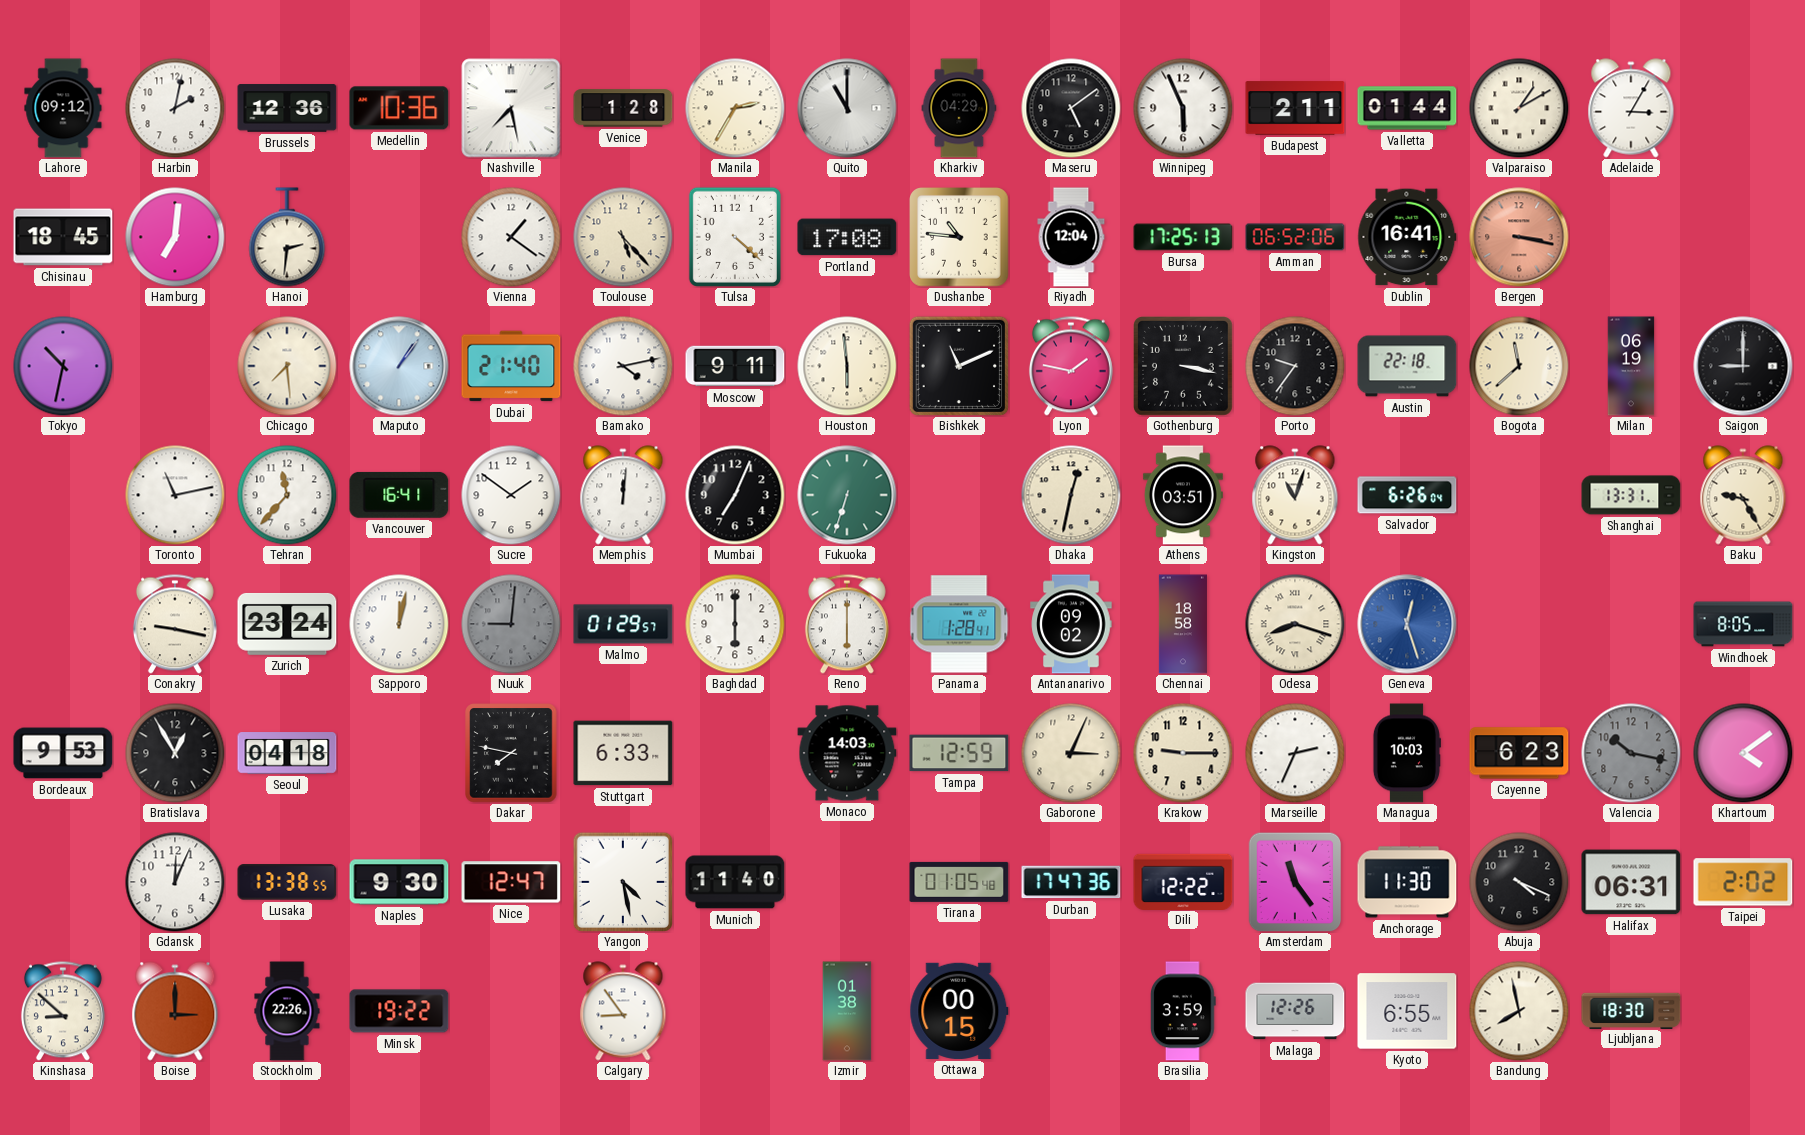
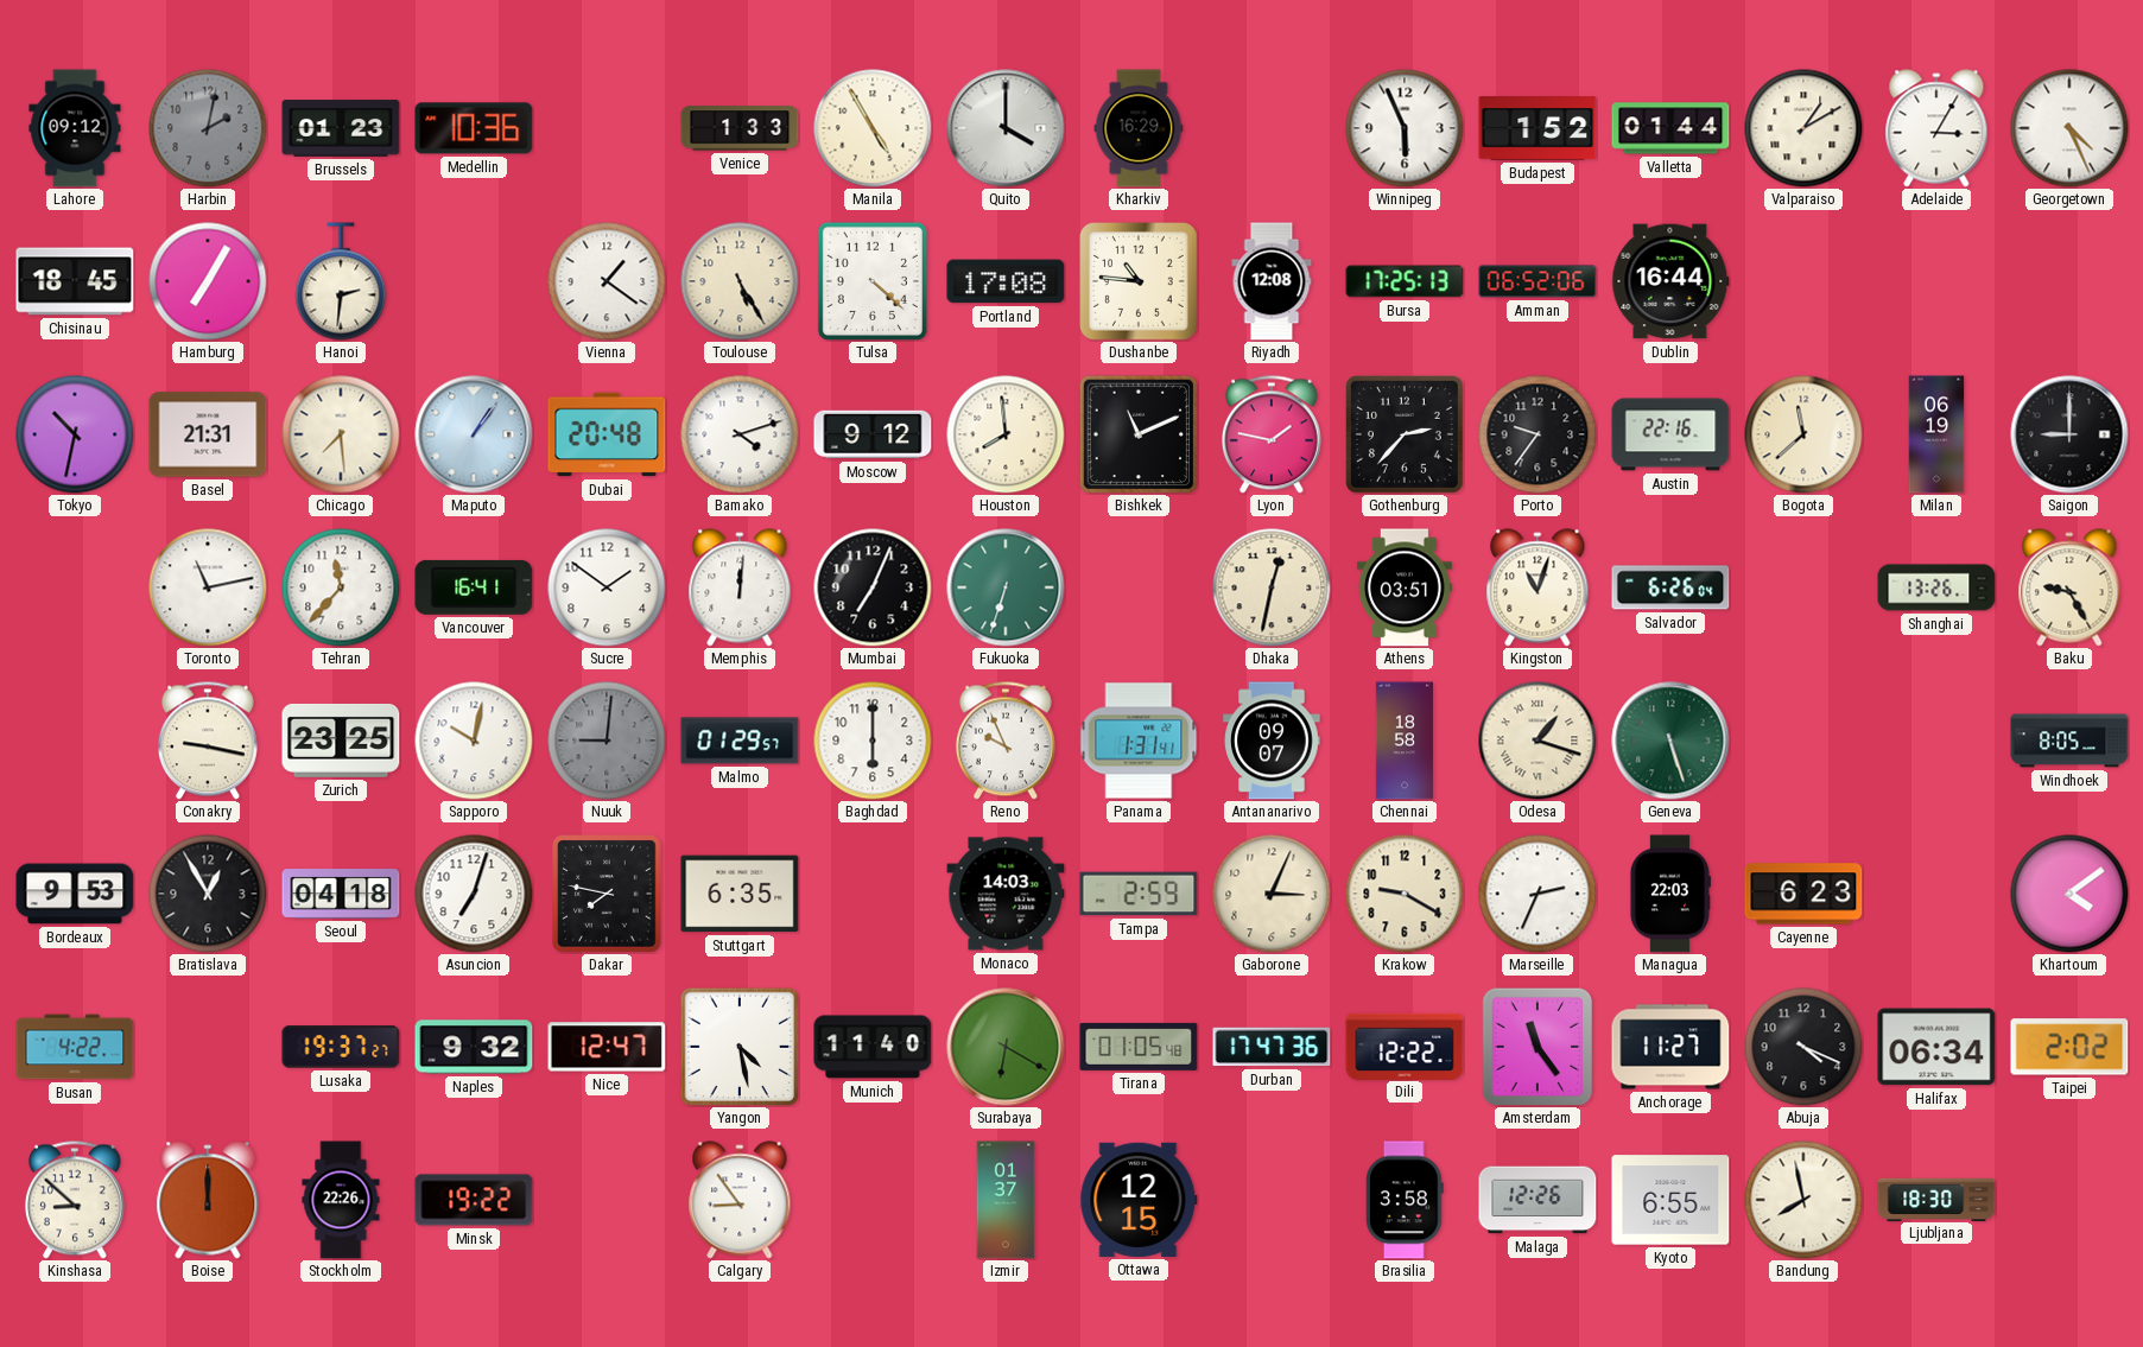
Harbin dial: white -> grey (208, 128)
Brussels: 12:36 -> 01:23 (341, 128)
Nashville: 7:28 -> none (511, 108)
Venice: 1:28 -> 1:33 (740, 128)
Manila: 2:35 -> 4:55 (873, 128)
Quito: 11:00 -> 4:00 (1006, 128)
Kharkiv: 04:29 -> 16:29 (1139, 128)
Maseru: 5:09 -> none (1071, 108)
Budapest: 2:11 -> 1:52 (1537, 128)
Georgetown: none -> 4:26 (2069, 128)
Hamburg: 7:01 -> 7:05 (208, 281)
Toulouse: 5:23 -> 5:25 (740, 281)
Riyadh: 12:04 -> 12:08 (1272, 281)
Dublin: 16:41 -> 16:44 (1670, 281)
Bergen: 3:17 -> none (1519, 237)
Basel: none -> 21:31 (208, 434)
Dubai: 21:40 -> 20:48 (607, 434)
Bamako: 4:13 -> 4:12 (740, 434)
Moscow: 9:11 -> 9:12 (873, 434)
Houston: 5:59 -> 7:59 (1006, 434)
Gothenburg: 3:17 -> 2:37 (1406, 436)
Austin: 22:18 -> 22:16 (1670, 434)
Shanghai: 13:31 -> 13:26 (1936, 587)
Zurich: 23:24 -> 23:25 (341, 741)
Sapporo: 12:02 -> 10:02 (474, 741)
Reno: 6:00 -> 9:56 (1006, 741)
Panama: 1:28 -> 1:31 (1139, 741)
Antananarivo: 09:02 -> 09:07 (1272, 741)
Odesa: 8:18 -> 1:18 (1537, 741)
Geneva: 12:27 -> 5:27 (1670, 741)
Geneva dial: blue -> green (1670, 741)
Asuncion: none -> 7:03 (474, 894)
Stuttgart: 6:33 -> 6:35 (740, 894)
Tampa: 12:59 -> 2:59 (1139, 894)
Krakow: 9:15 -> 9:20 (1405, 894)
Managua: 10:03 -> 22:03 (1669, 894)
Valencia: 10:17 -> none (1631, 753)
Busan: none -> 4:22 (75, 1047)
Gdansk: 12:04 -> none (175, 882)
Lusaka: 13:38 -> 19:37 (341, 1047)
Naples: 9:30 -> 9:32 (474, 1047)
Surabaya: none -> 6:20 (1006, 1047)
Anchorage: 11:30 -> 11:27 (1670, 1047)
Halifax: 06:31 -> 06:34 (1936, 1047)
Boise: 3:00 -> 12:00 (208, 1200)
Izmir: 01:38 -> 01:37 (1006, 1200)
Ottawa: 00:15 -> 12:15 (1139, 1200)
Brasilia: 3:59 -> 3:58 (1406, 1200)
